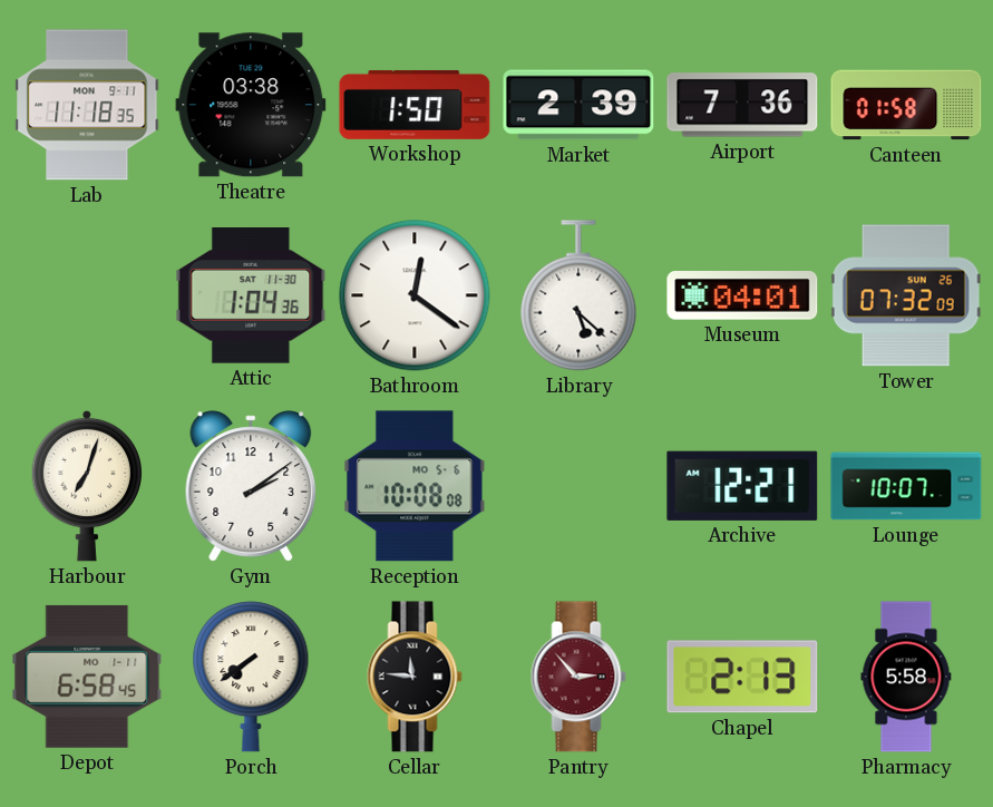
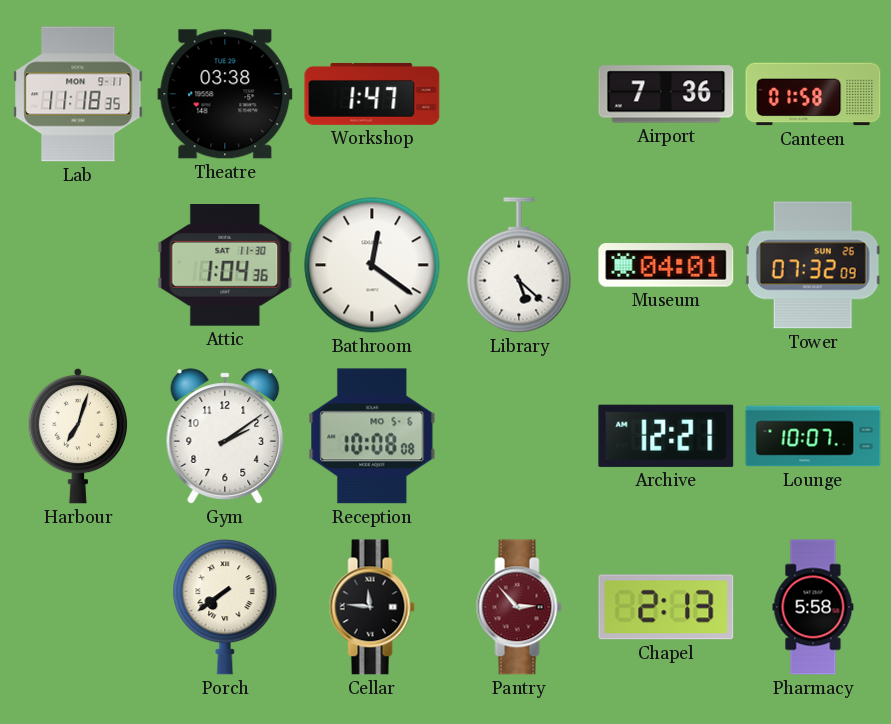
Workshop: 1:50 -> 1:47 (372, 94)
Market: 2:39 -> none (578, 105)
Depot: 6:58 -> none (87, 677)
